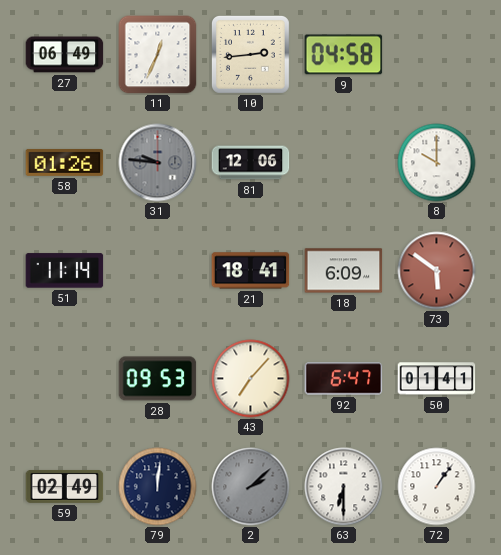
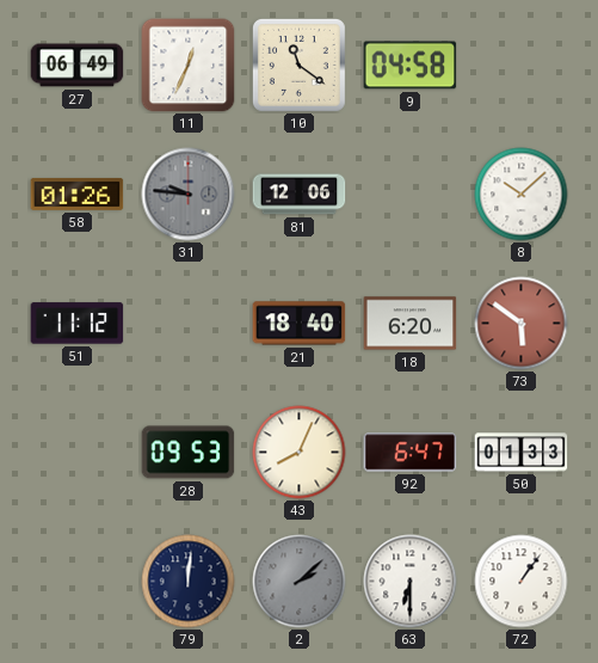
10: 2:44 -> 11:21 (298, 65)
8: 10:00 -> 10:08 (522, 195)
51: 11:14 -> 11:12 (78, 324)
21: 18:41 -> 18:40 (300, 324)
18: 6:09 -> 6:20 (411, 324)
43: 7:07 -> 8:04 (300, 453)
50: 01:41 -> 01:33 (522, 453)
59: 02:49 -> none (65, 486)
